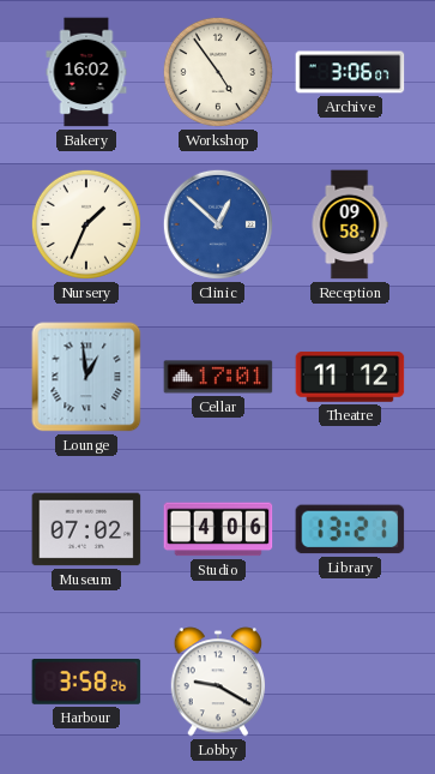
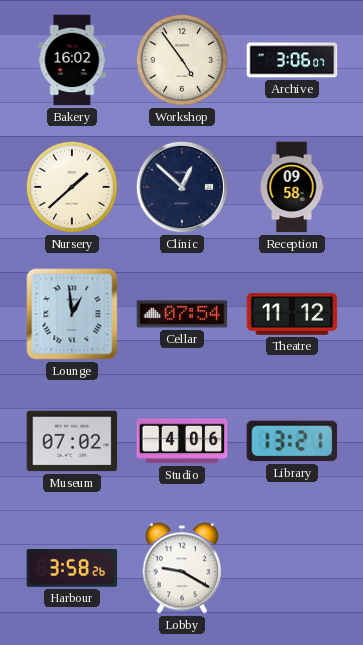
Nursery: 1:34 -> 1:38 (72, 187)
Clinic dial: blue -> navy (182, 187)
Cellar: 17:01 -> 07:54 (182, 314)
